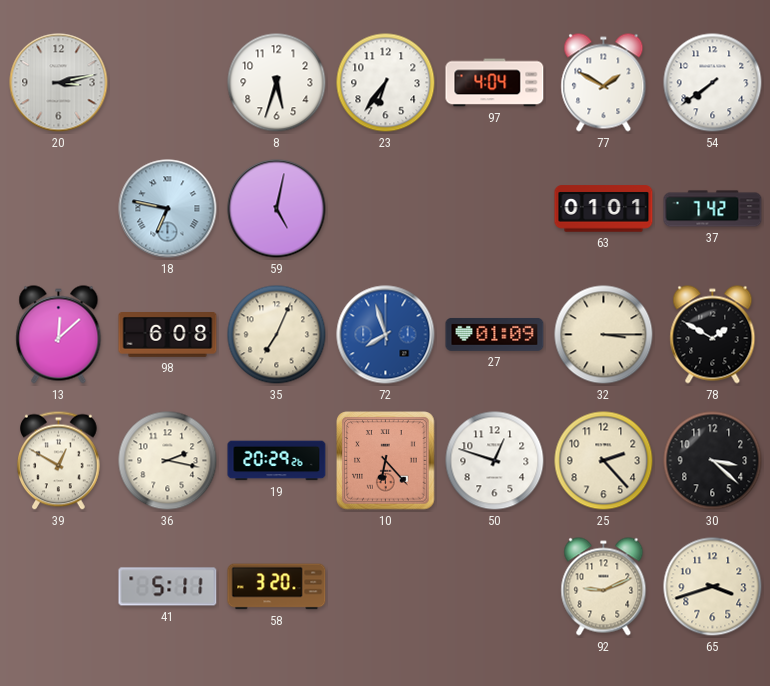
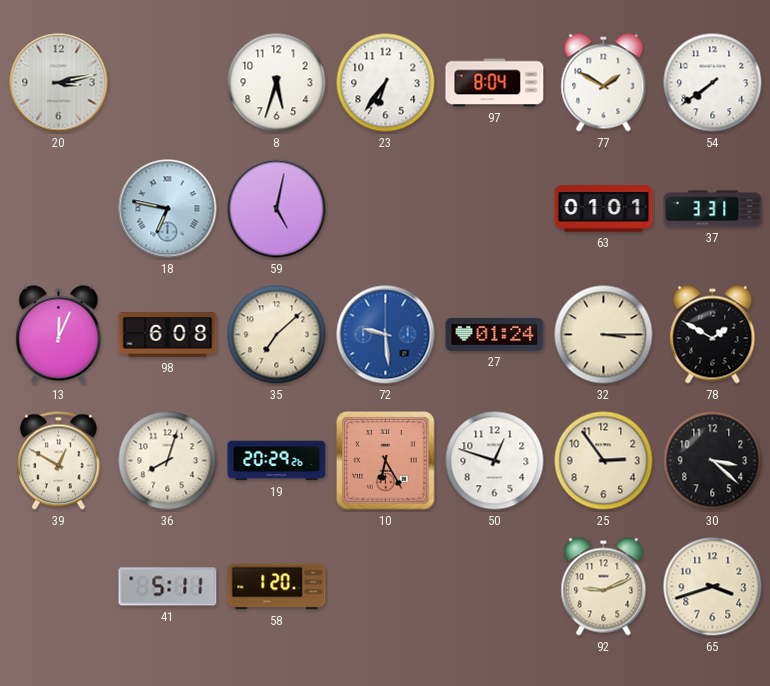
97: 4:04 -> 8:04 (495, 83)
37: 7:42 -> 3:31 (713, 209)
13: 12:08 -> 12:04 (59, 335)
35: 7:04 -> 7:08 (277, 335)
72: 7:57 -> 9:29 (386, 335)
27: 01:09 -> 01:24 (495, 334)
36: 2:17 -> 8:03 (168, 461)
10: 6:23 -> 6:25 (386, 461)
25: 2:23 -> 2:54 (604, 461)
58: 3:20 -> 1:20 (277, 587)
